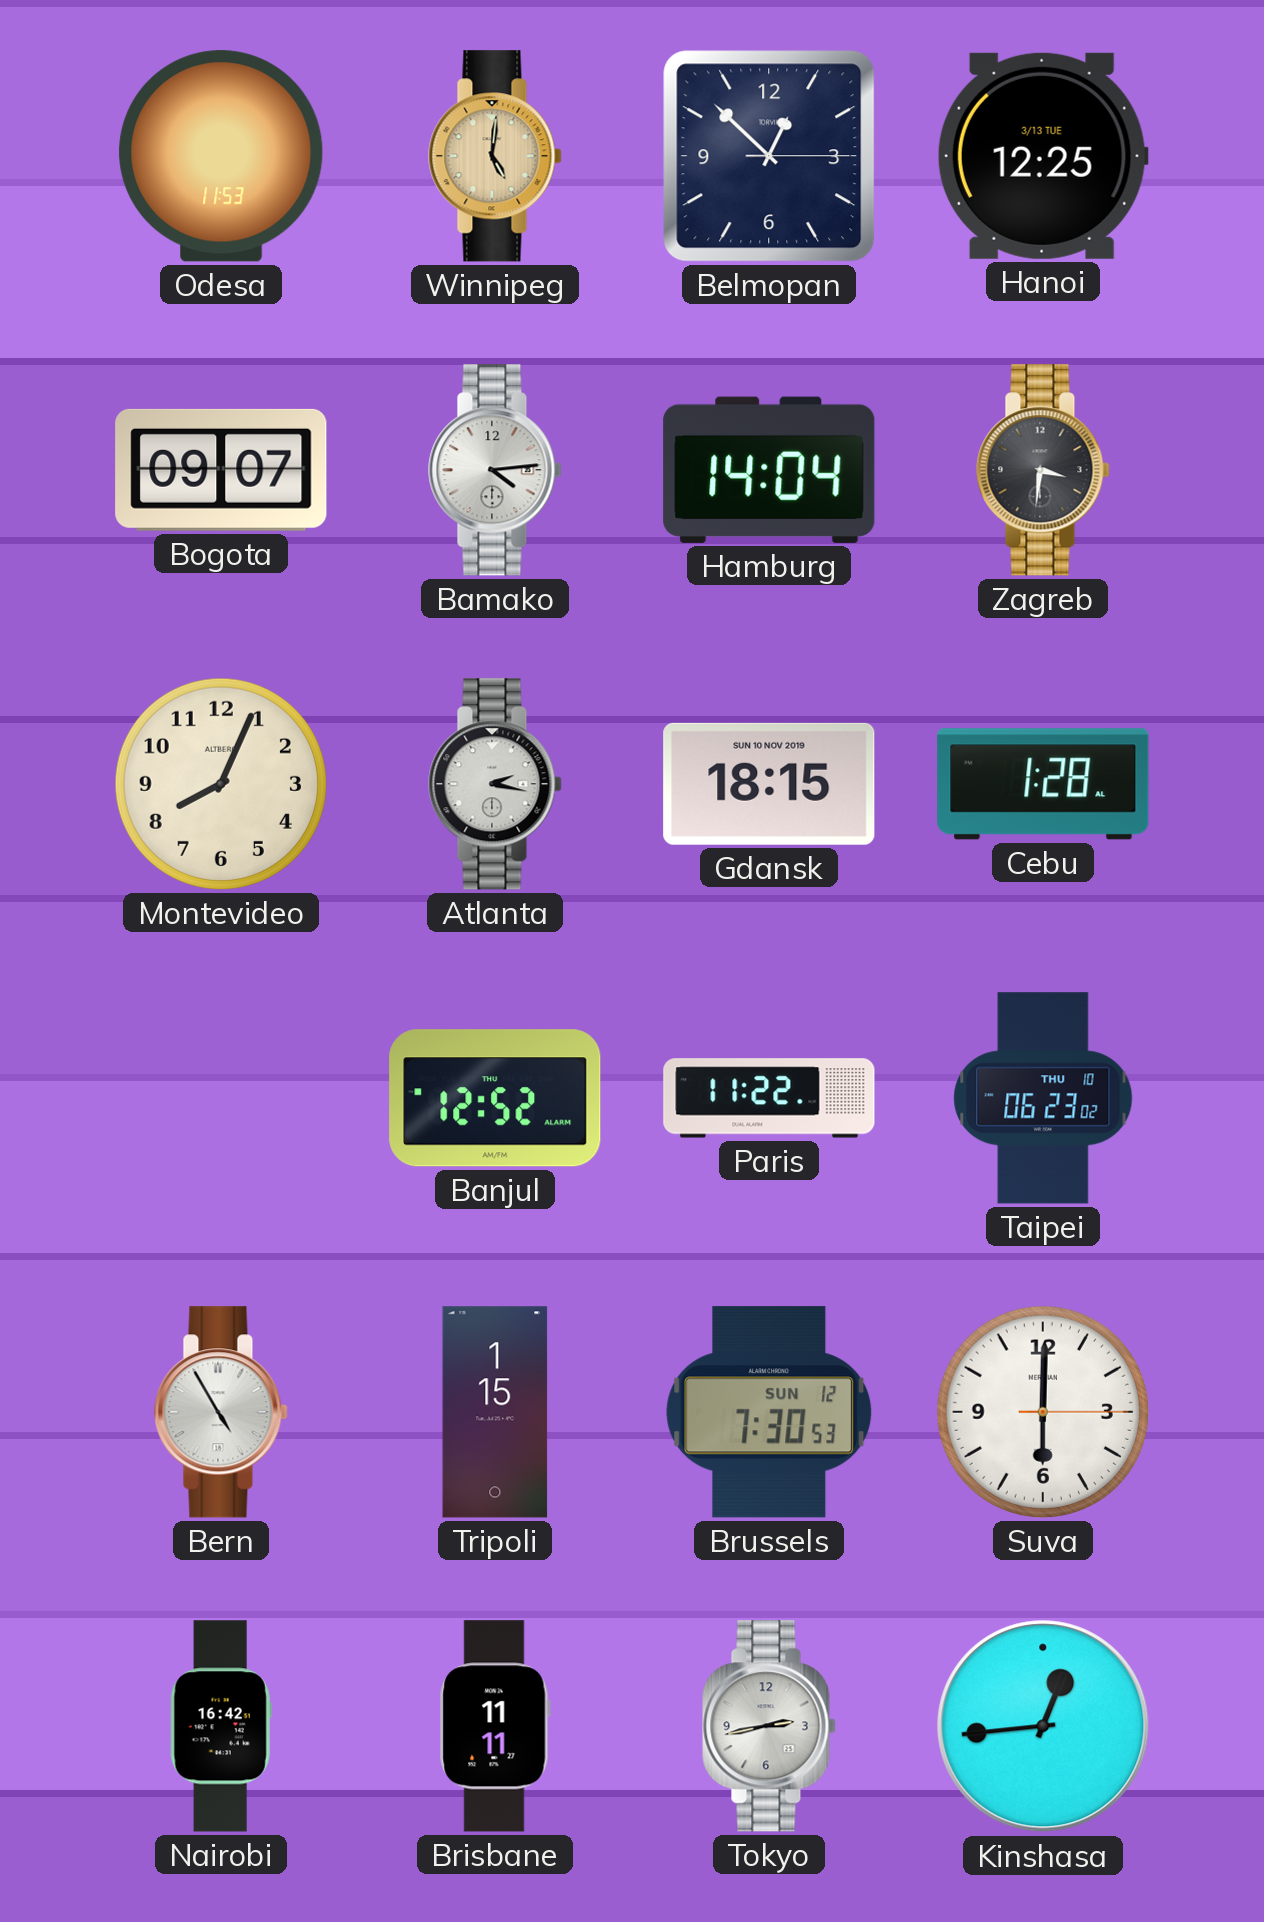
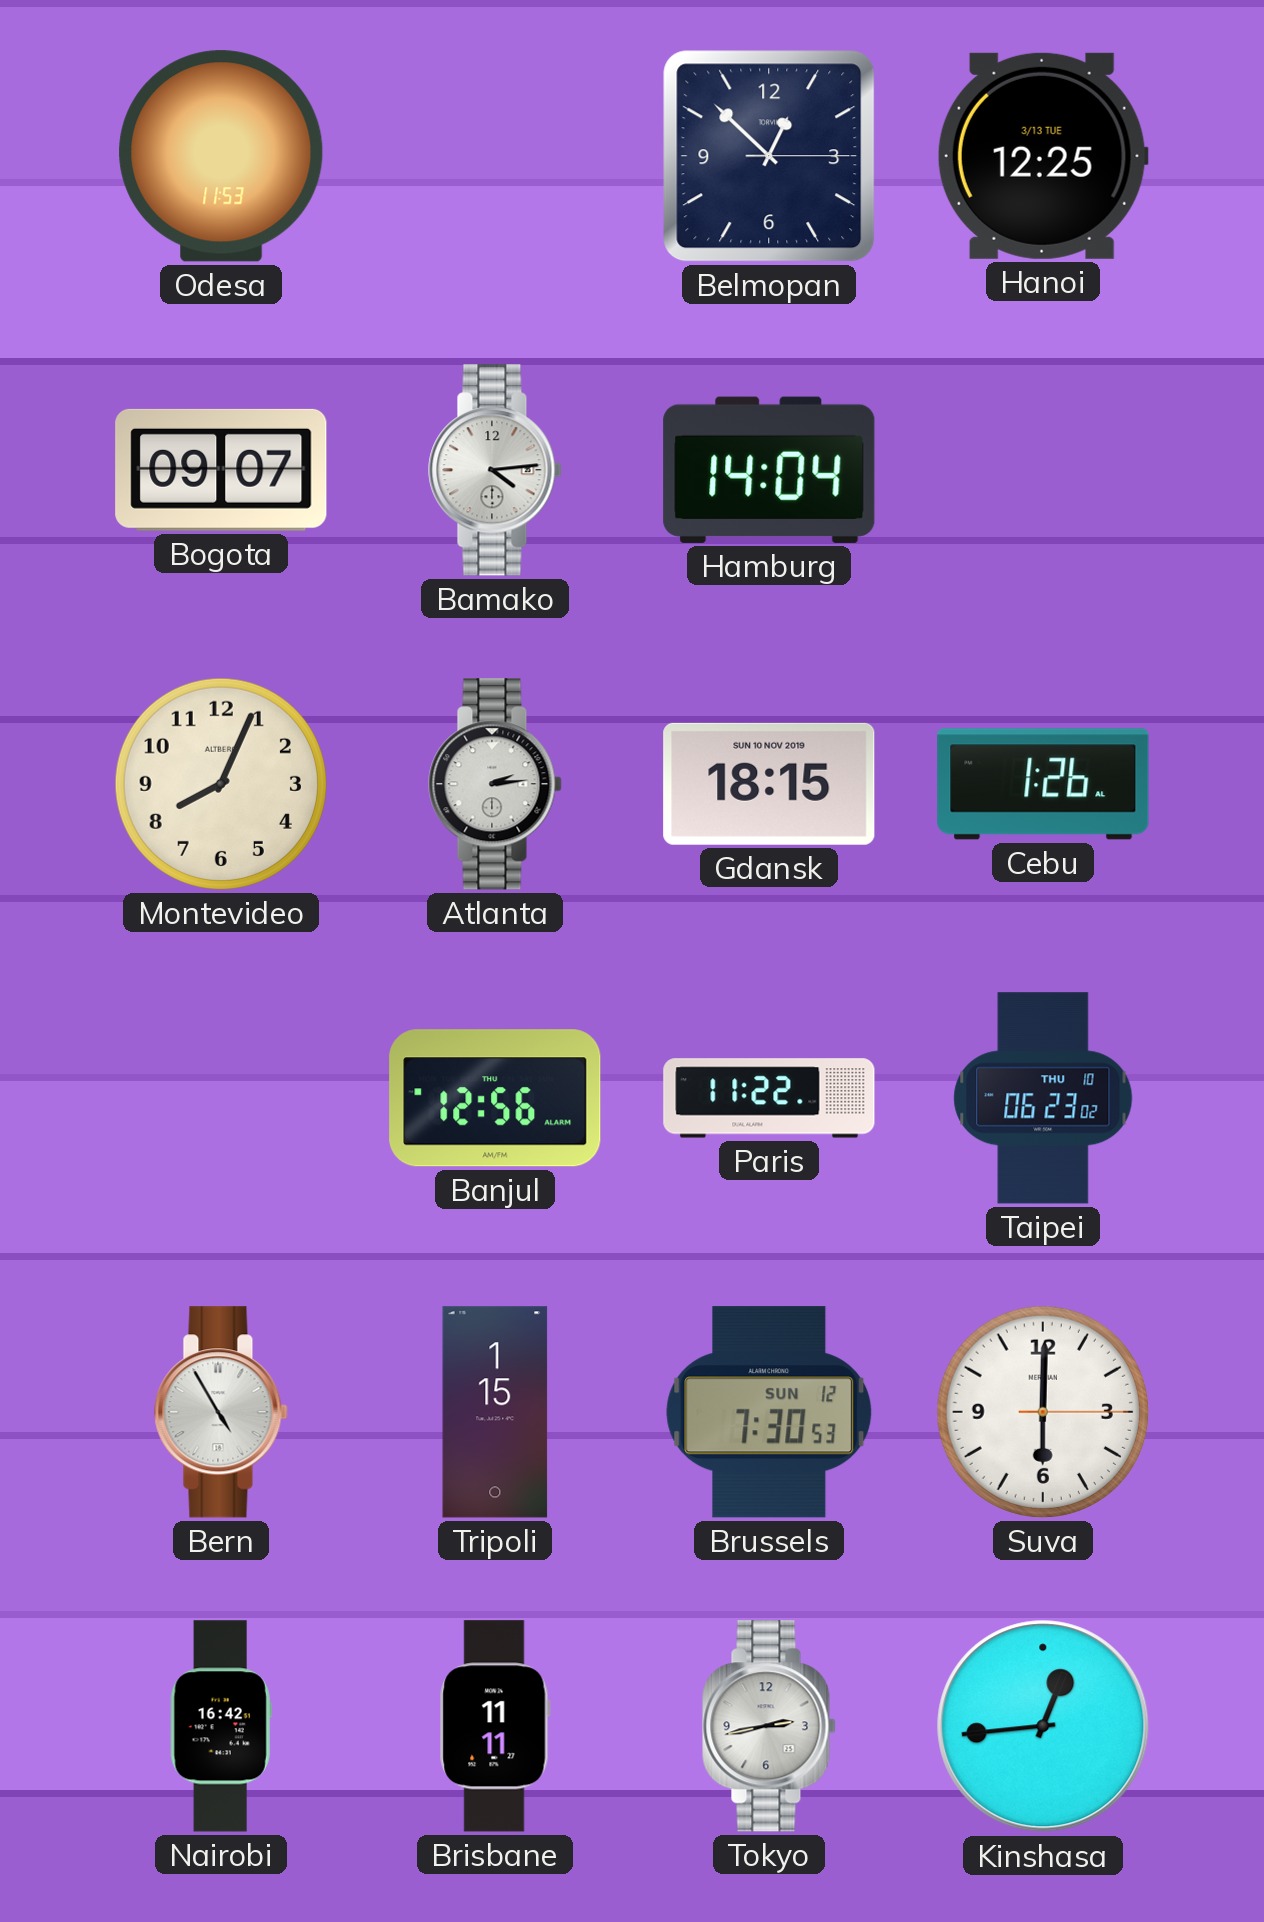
Winnipeg: 5:01 -> none (495, 156)
Zagreb: 3:31 -> none (1043, 470)
Atlanta: 2:17 -> 2:14 (495, 784)
Cebu: 1:28 -> 1:26 (1043, 784)
Banjul: 12:52 -> 12:56 (495, 1098)
